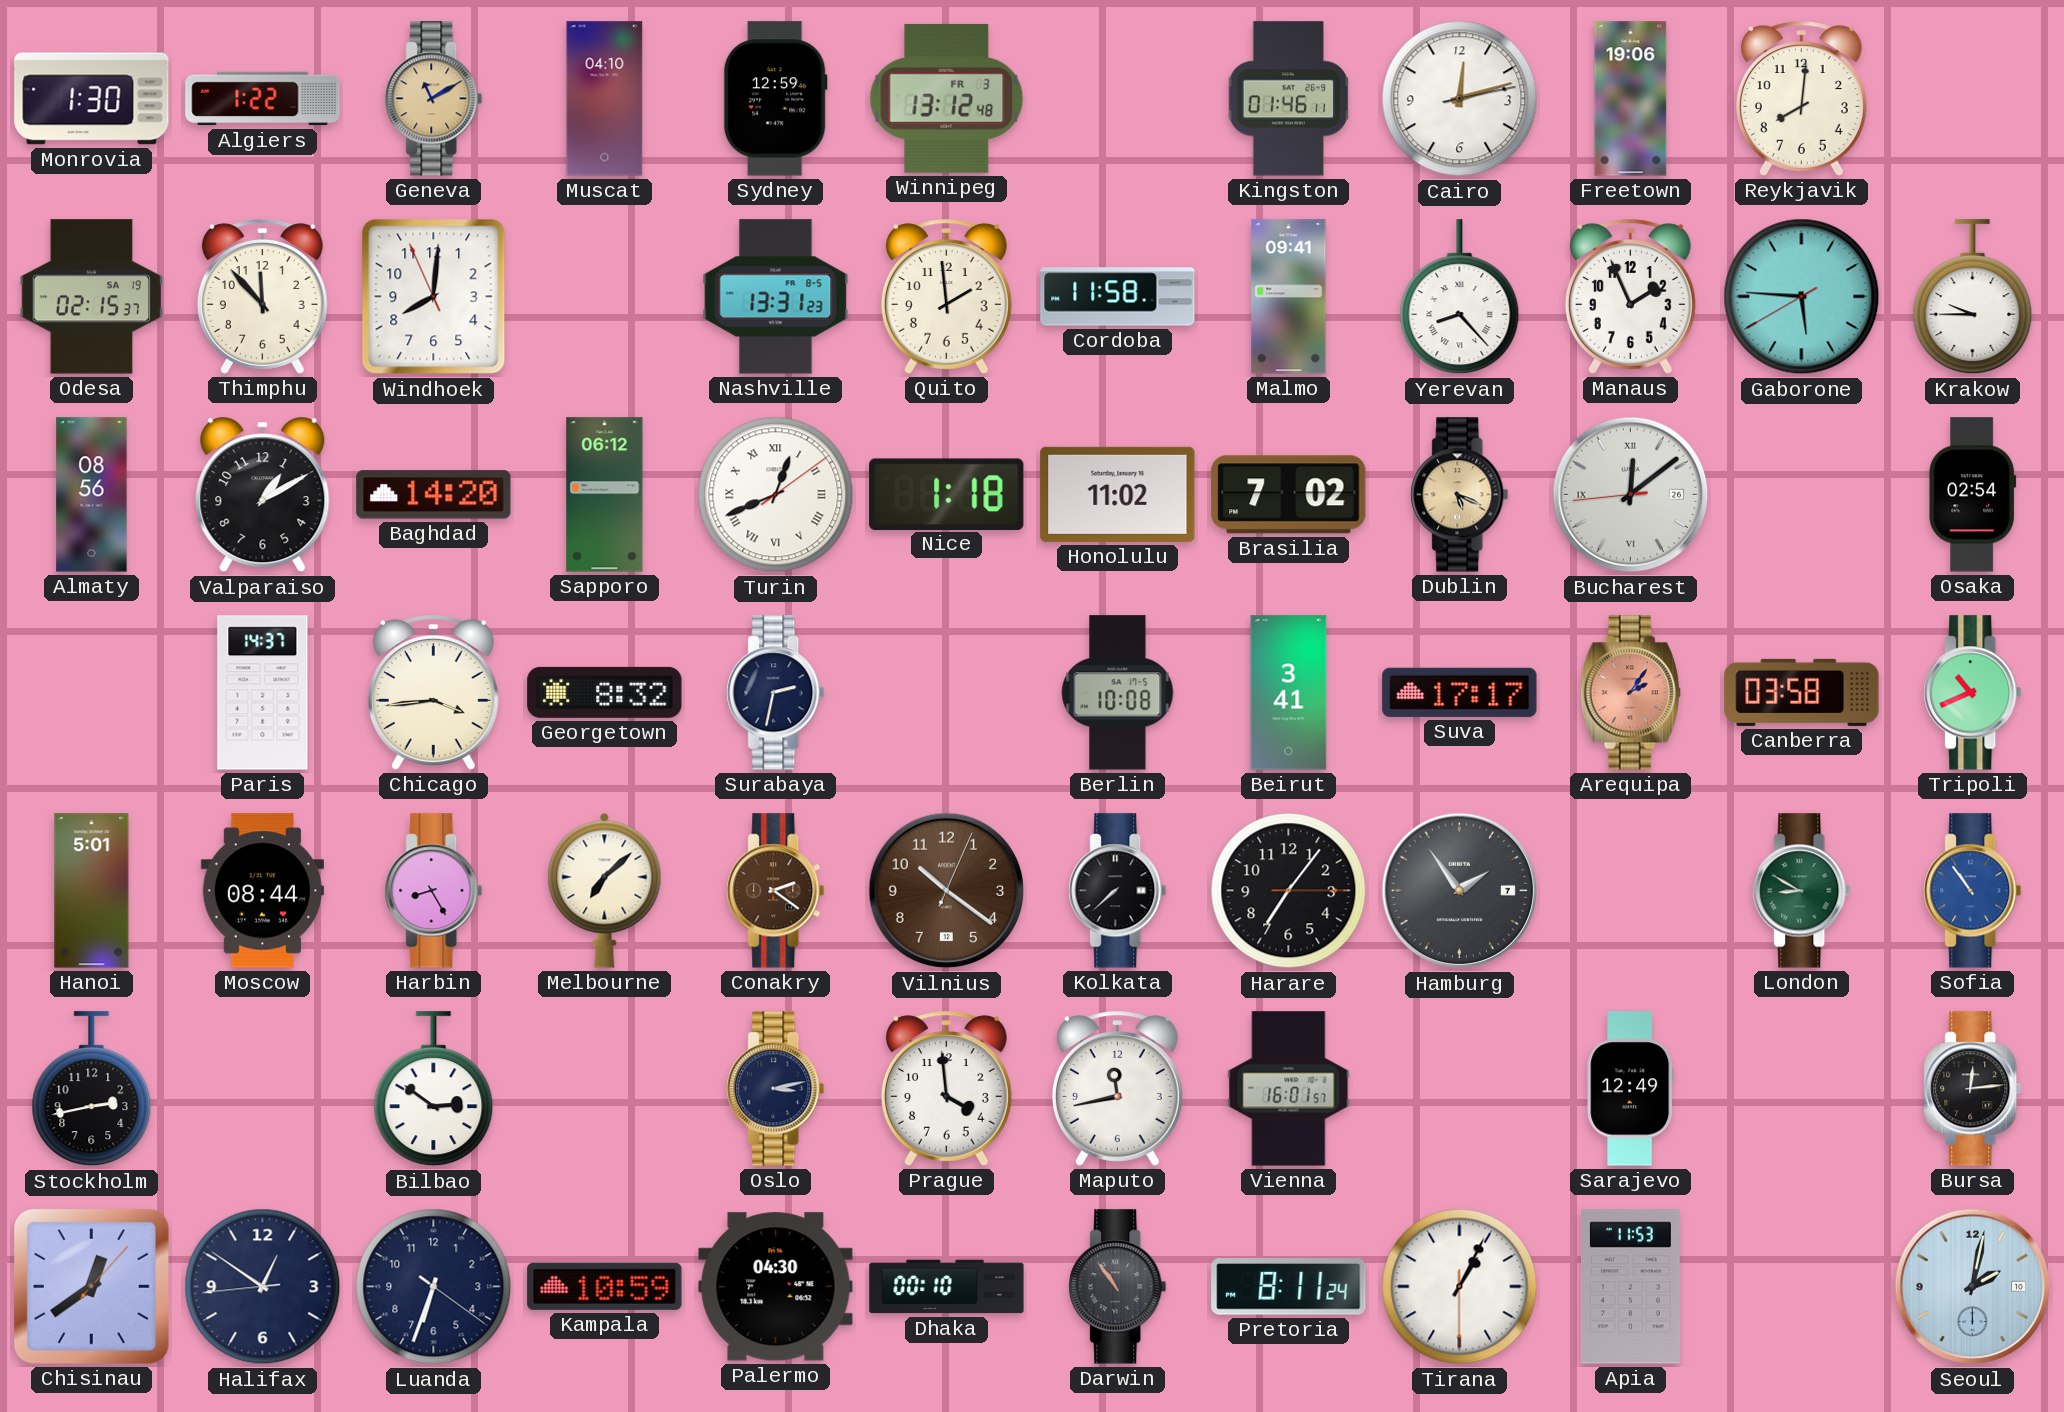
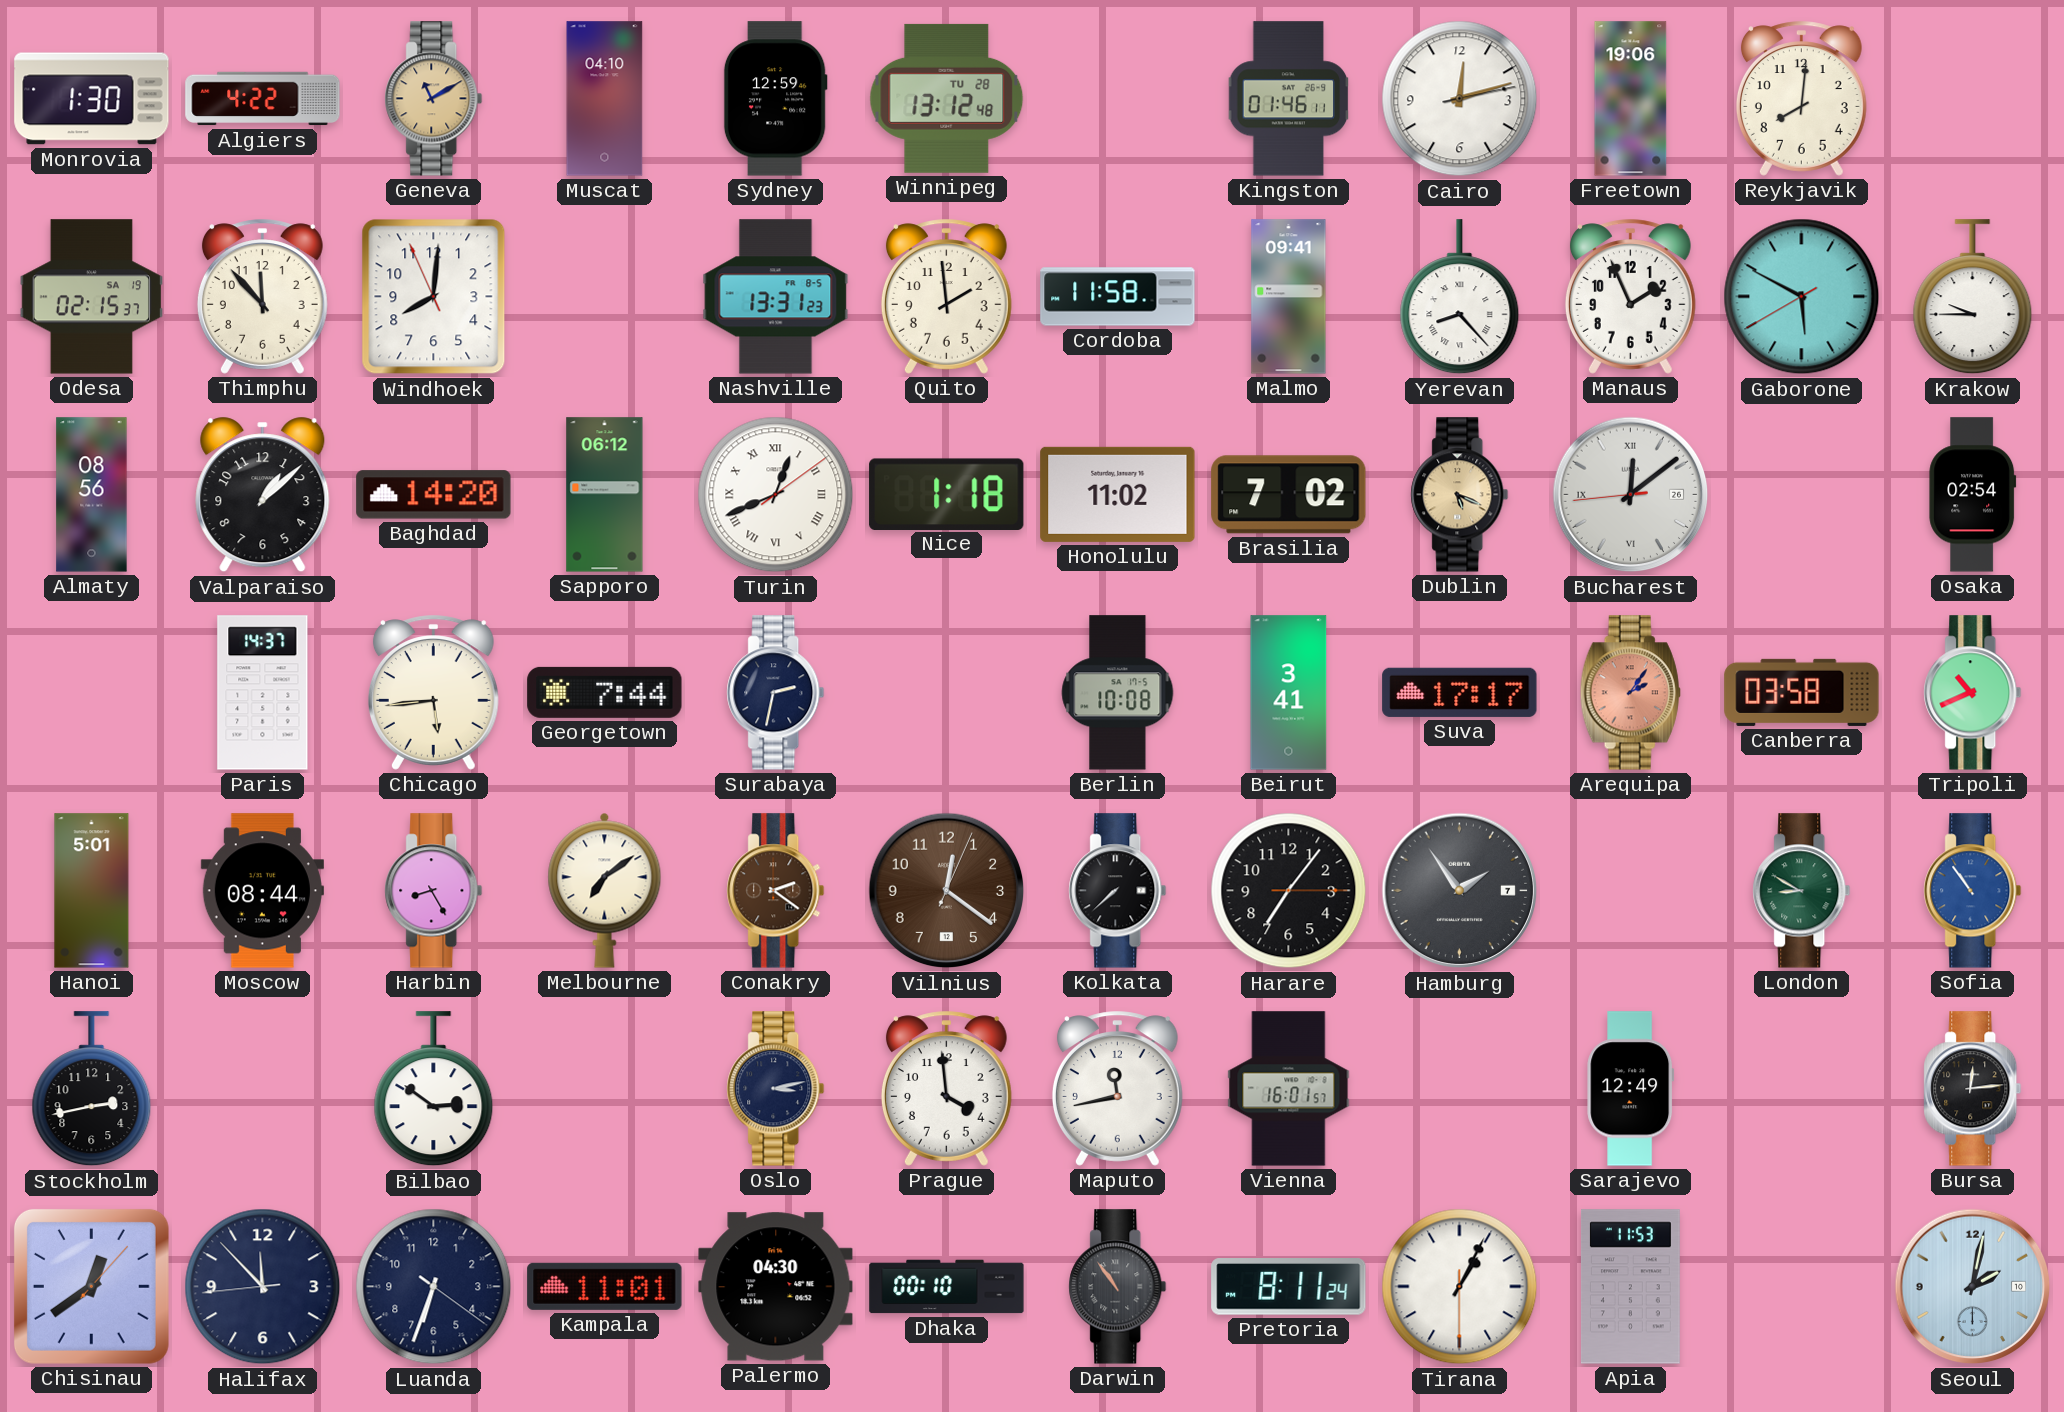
Algiers: 1:22 -> 4:22 (263, 99)
Winnipeg date: FR 3 -> TU 28 (947, 98)
Gaborone: 5:45 -> 5:49 (1802, 297)
Valparaiso: 1:10 -> 1:08 (263, 495)
Chicago: 3:44 -> 5:44 (433, 693)
Georgetown: 8:32 -> 7:44 (605, 692)
Melbourne: 7:08 -> 7:09 (605, 890)
Vilnius: 10:21 -> 12:21 (947, 891)
Halifax: 12:50 -> 11:52 (263, 1287)
Kampala: 10:59 -> 11:01 (605, 1286)
